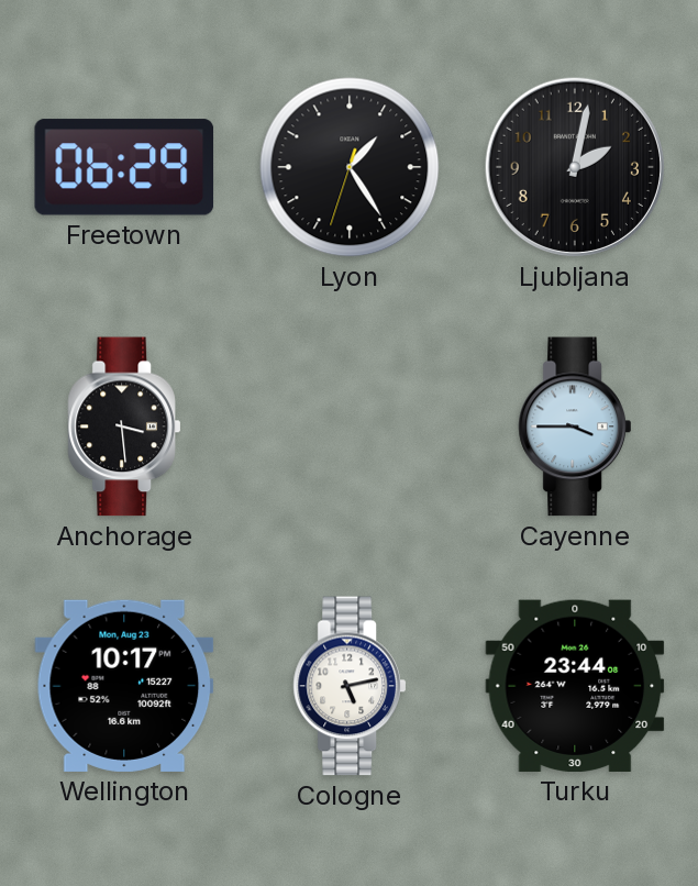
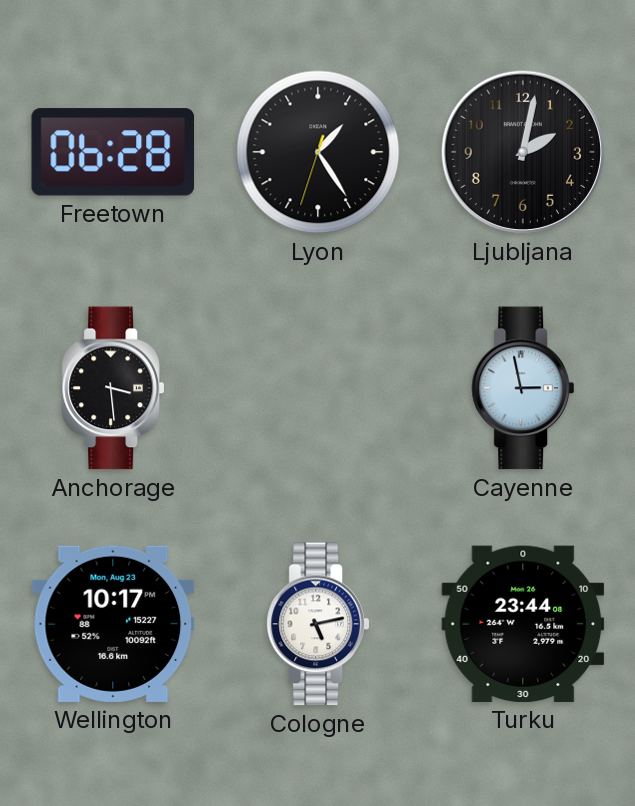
Freetown: 06:29 -> 06:28 (113, 152)
Cayenne: 3:45 -> 2:58 (523, 388)
